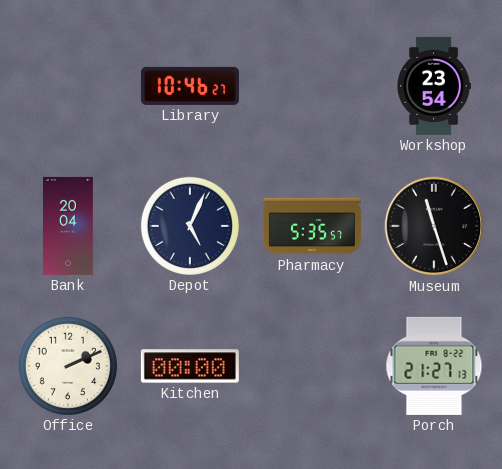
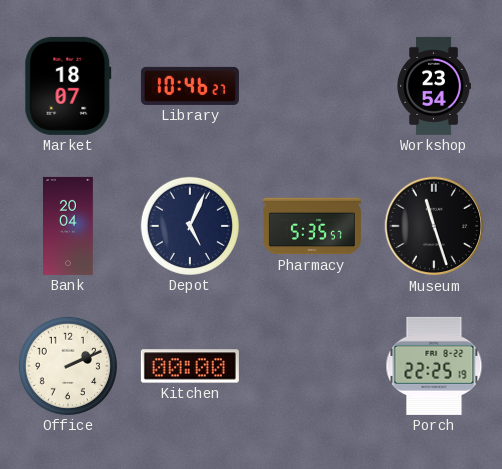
Market: none -> 18:07 (68, 86)
Porch: 21:27 -> 22:25 (434, 366)
